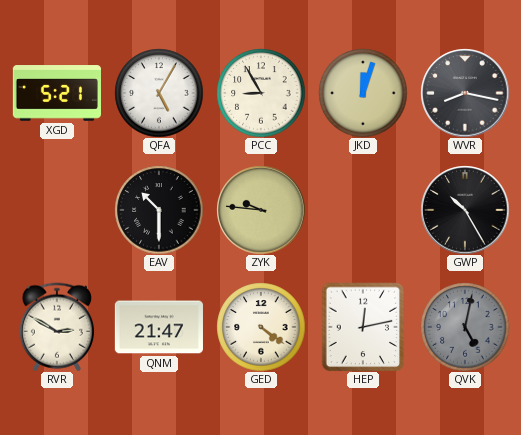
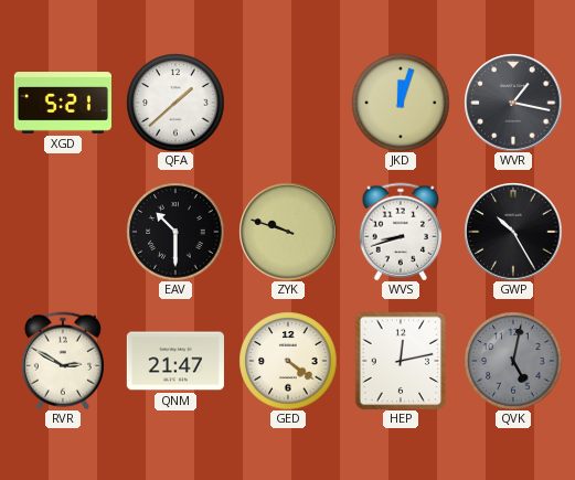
QFA: 5:05 -> 1:38 (175, 103)
PCC: 8:55 -> none (261, 93)
WVR: 8:17 -> 1:17 (513, 103)
ZYK: 9:46 -> 9:48 (288, 232)
WVS: none -> 8:42 (401, 232)
